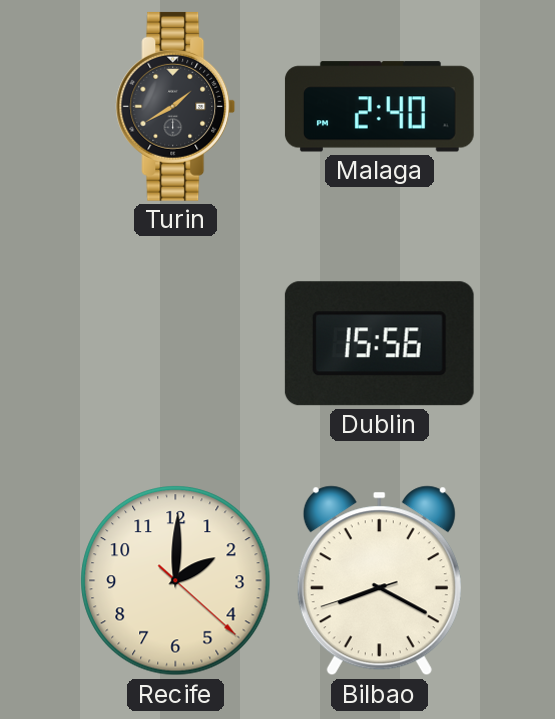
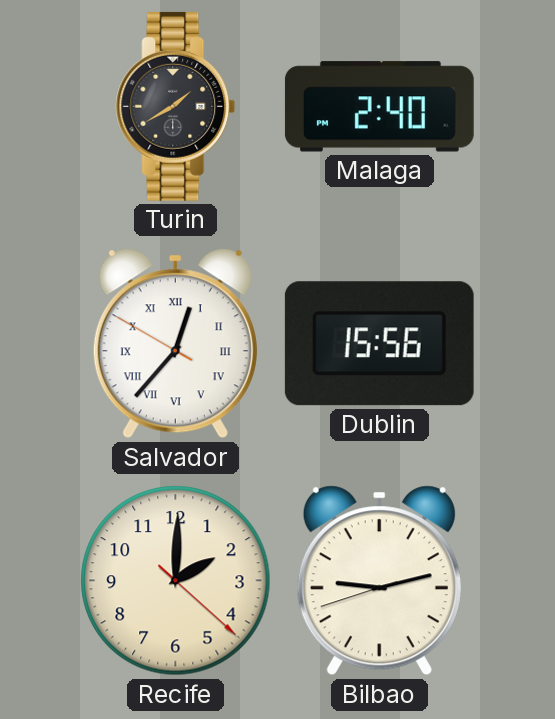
Salvador: none -> 12:36 (175, 344)
Bilbao: 8:19 -> 9:12 (379, 581)
